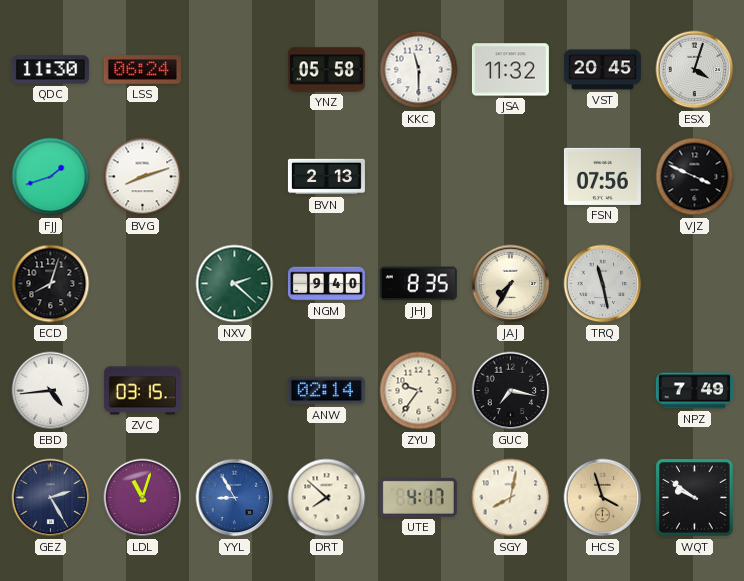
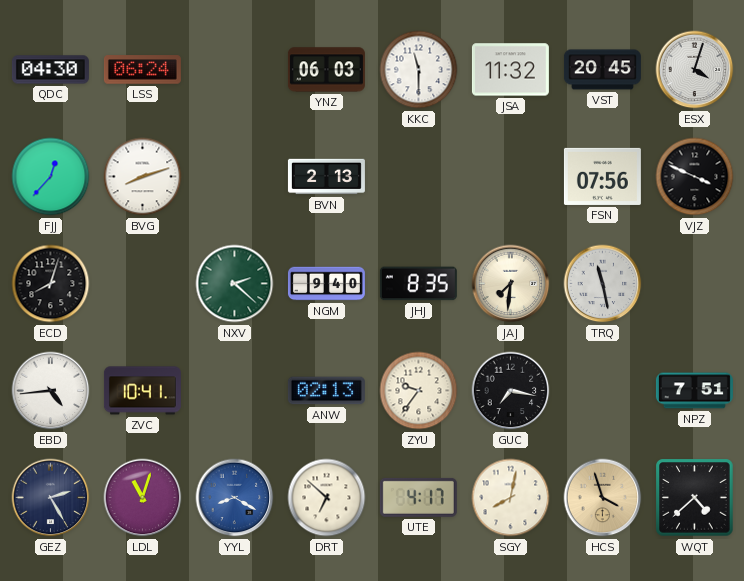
QDC: 11:30 -> 04:30 (50, 70)
YNZ: 05:58 -> 06:03 (326, 70)
FJJ: 1:42 -> 12:37 (51, 177)
JAJ: 7:35 -> 7:31 (511, 284)
ZVC: 03:15 -> 10:41 (142, 391)
ANW: 02:14 -> 02:13 (326, 391)
NPZ: 7:49 -> 7:51 (694, 391)
YYL: 8:55 -> 8:20 (235, 498)
DRT: 7:52 -> 6:52 (327, 498)
WQT: 9:51 -> 4:38 (695, 498)
